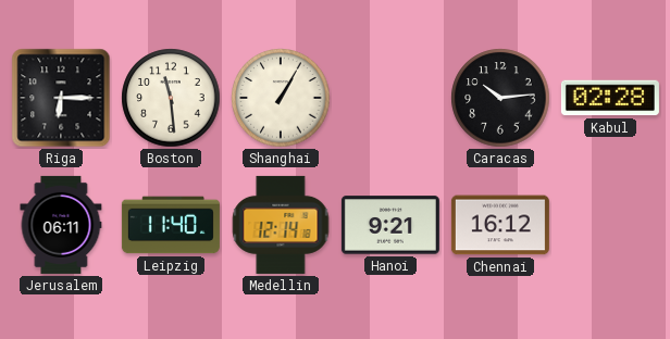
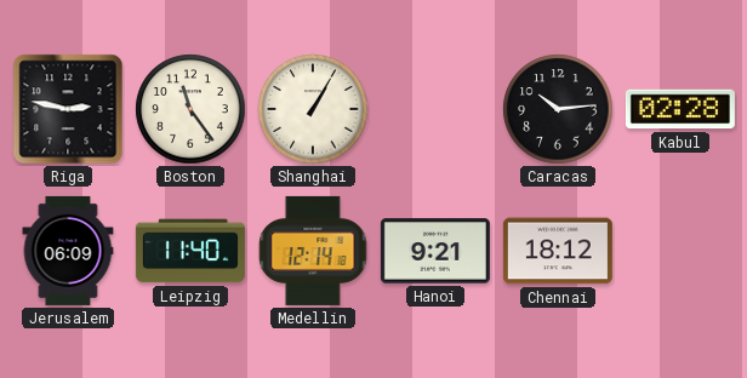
Riga: 6:15 -> 2:47 (68, 109)
Boston: 11:29 -> 11:24 (190, 109)
Jerusalem: 06:11 -> 06:09 (68, 251)
Chennai: 16:12 -> 18:12 (558, 251)
